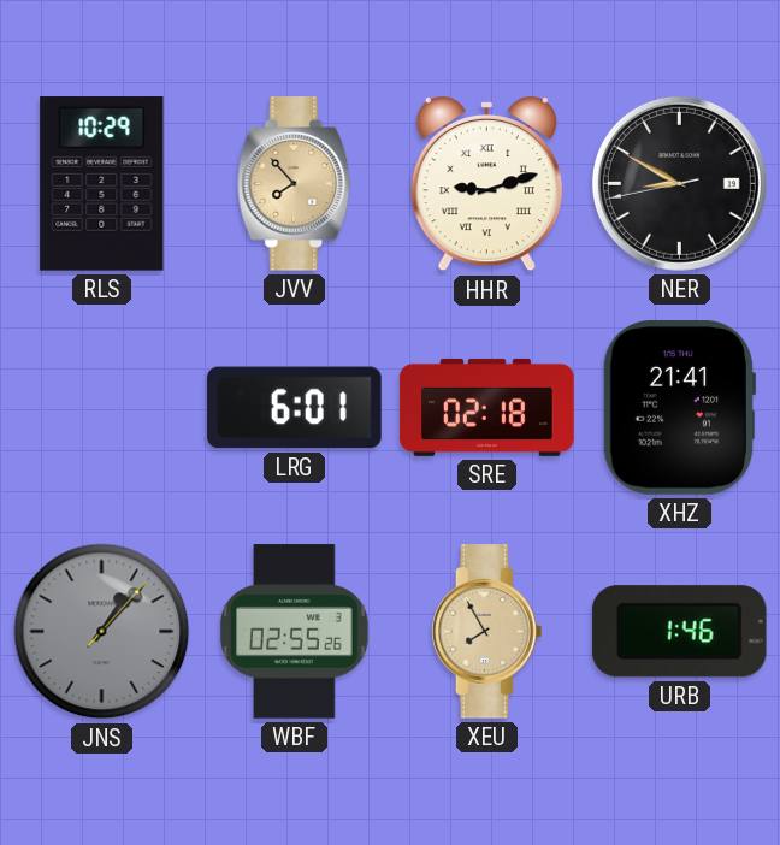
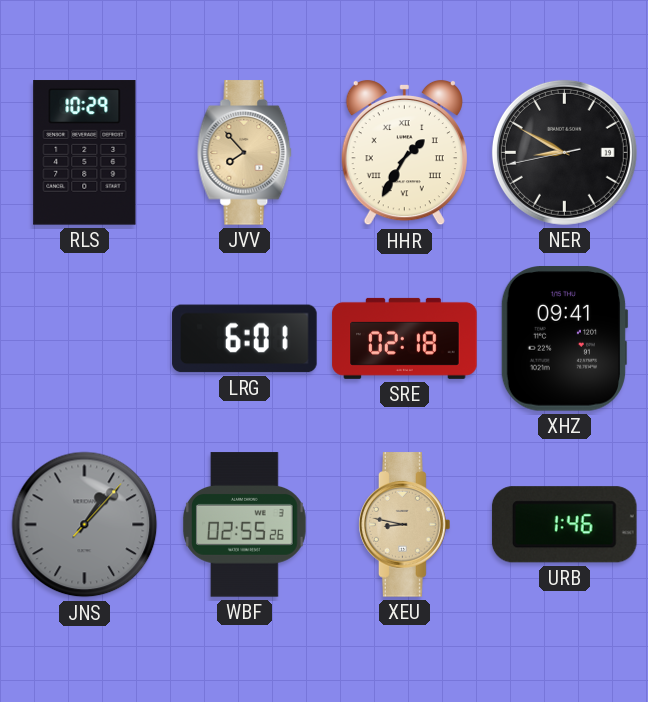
HHR: 9:12 -> 1:35 (404, 153)
XHZ: 21:41 -> 09:41 (564, 339)
XEU: 7:55 -> 8:47 (405, 525)
